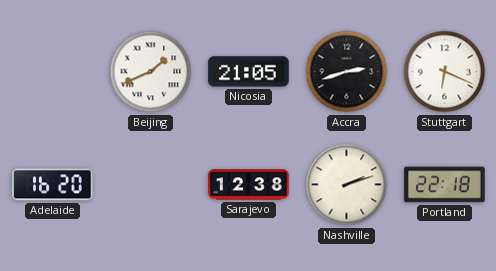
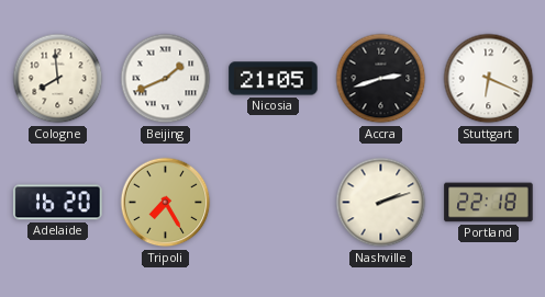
Cologne: none -> 7:59 (58, 79)
Tripoli: none -> 7:25 (166, 203)
Sarajevo: 12:38 -> none (249, 185)
